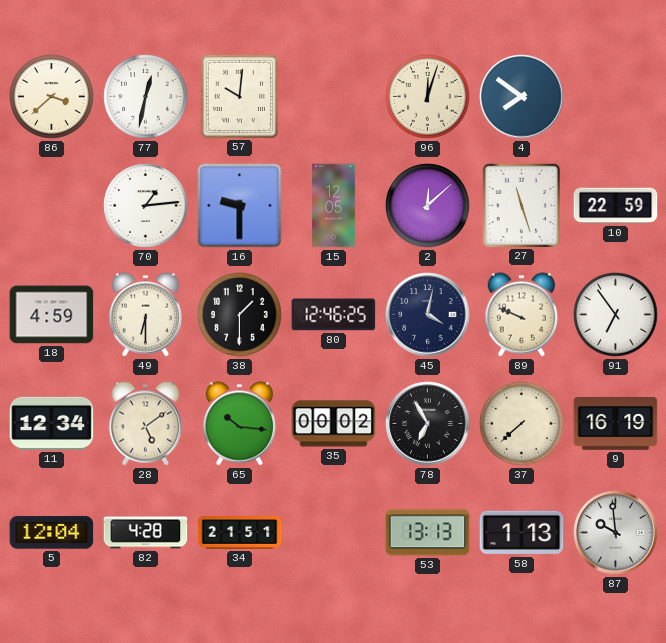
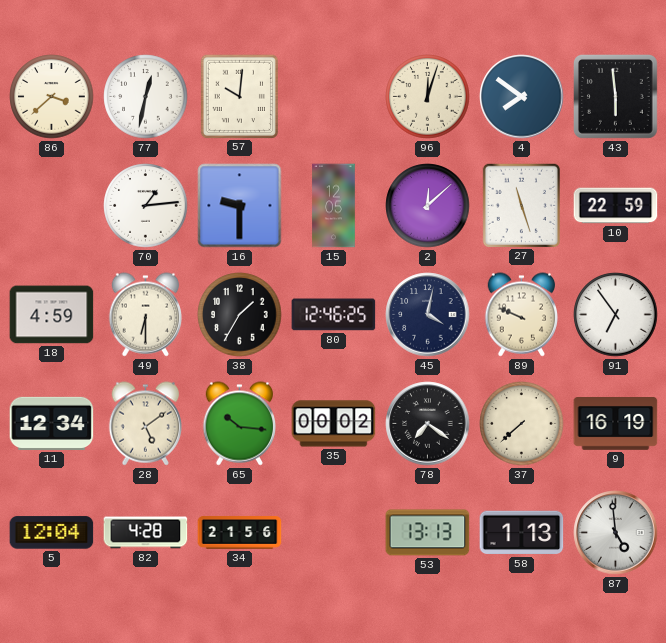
43: none -> 5:59 (616, 97)
38: 1:30 -> 1:35 (240, 315)
78: 6:55 -> 7:21 (428, 424)
34: 21:51 -> 21:56 (240, 533)
87: 9:59 -> 4:59 (616, 533)
